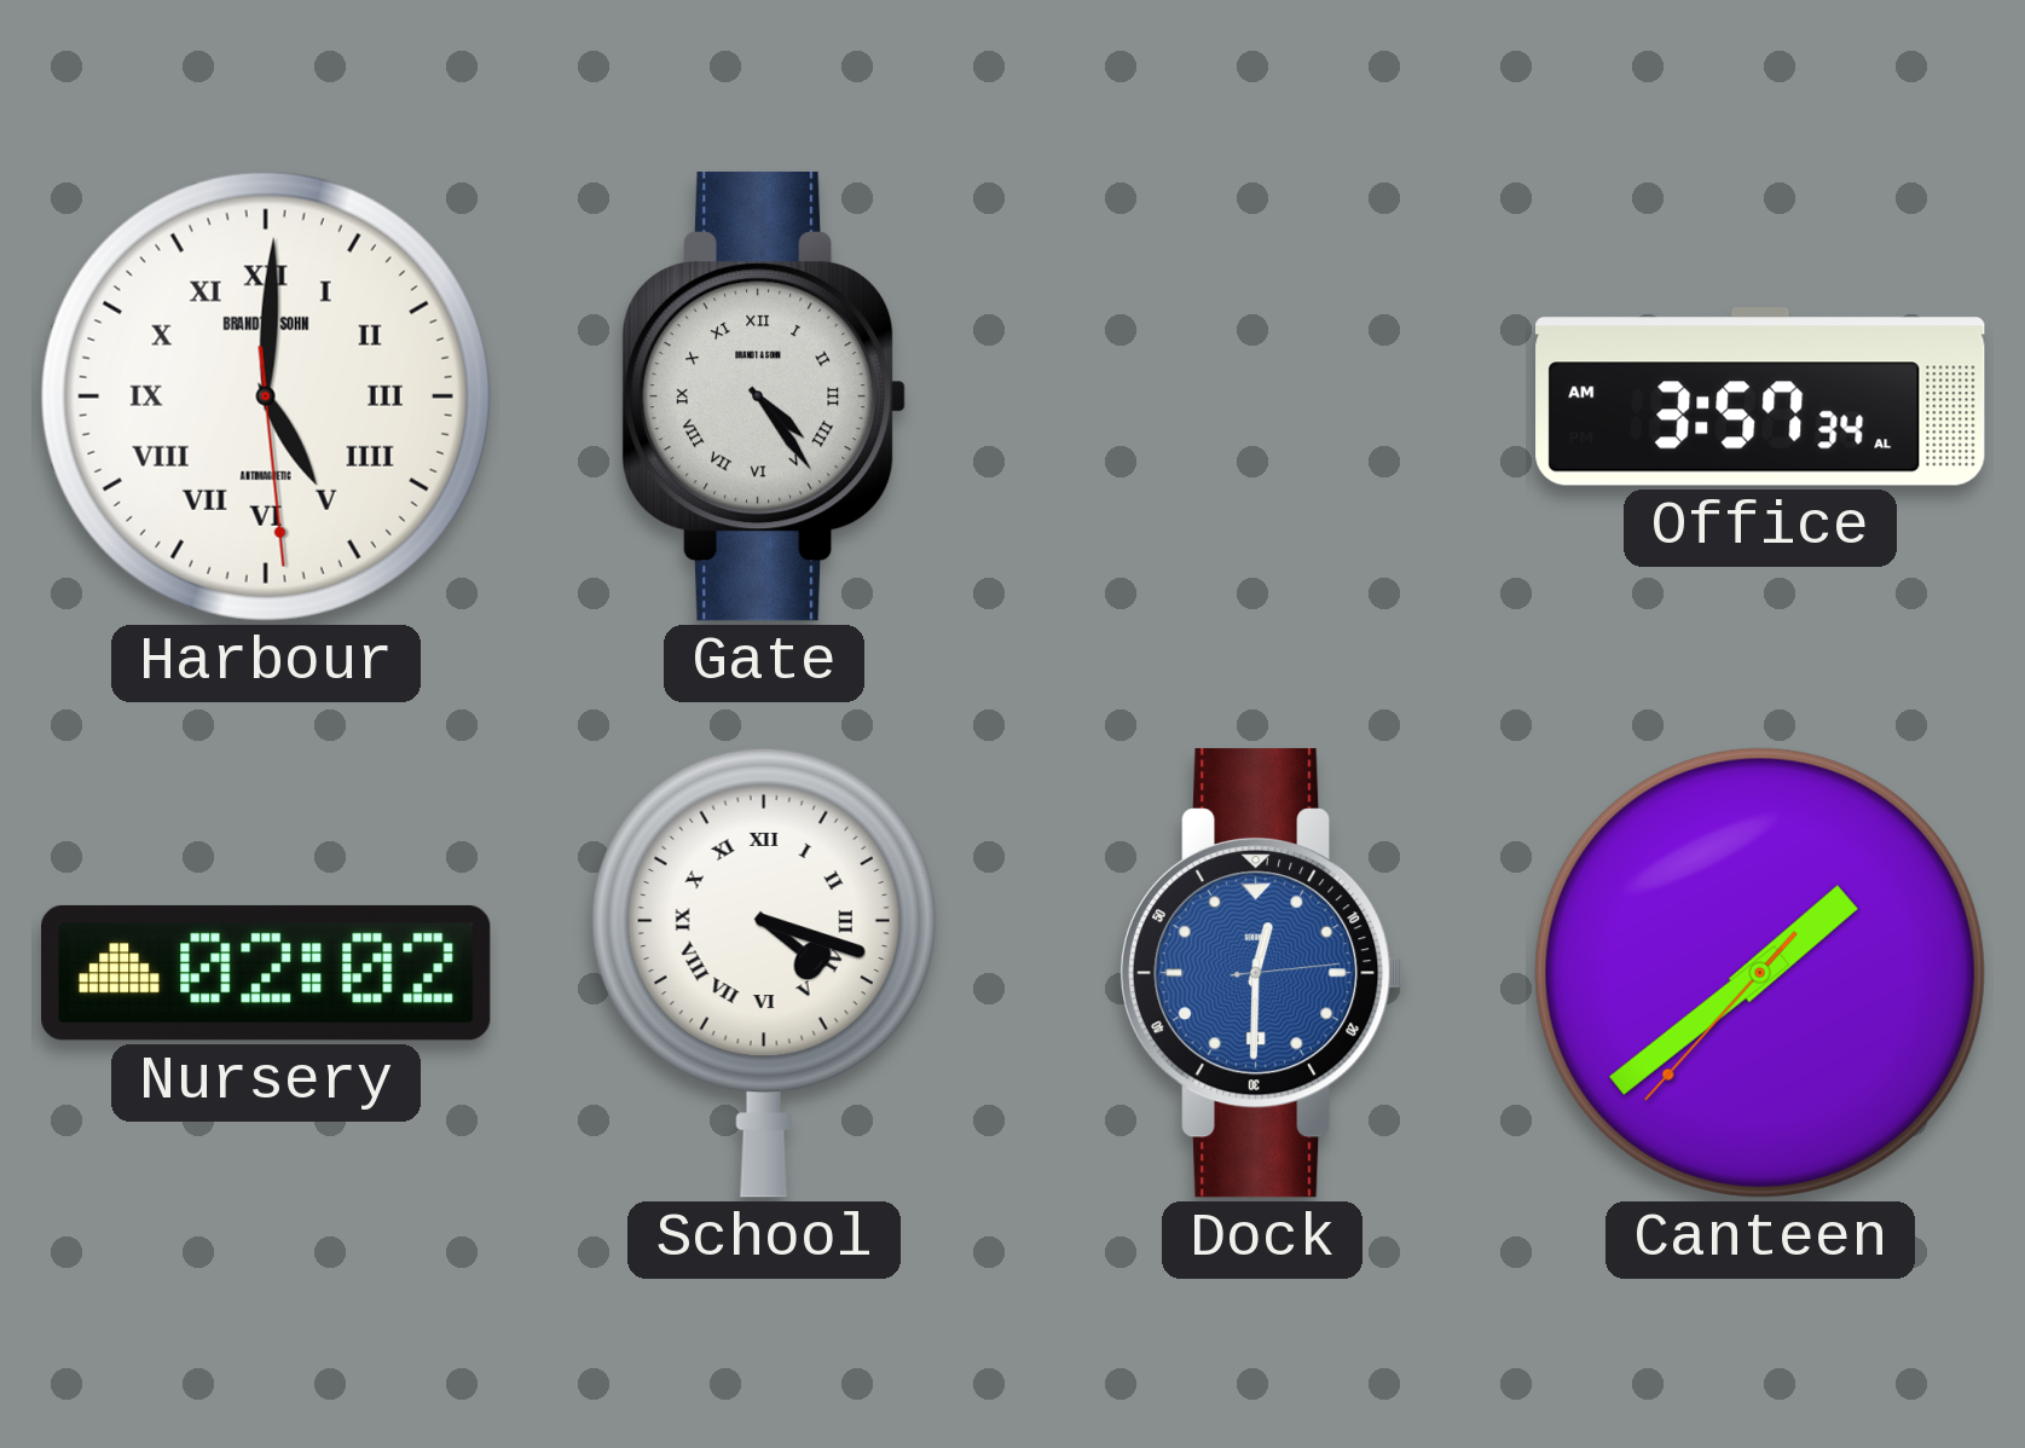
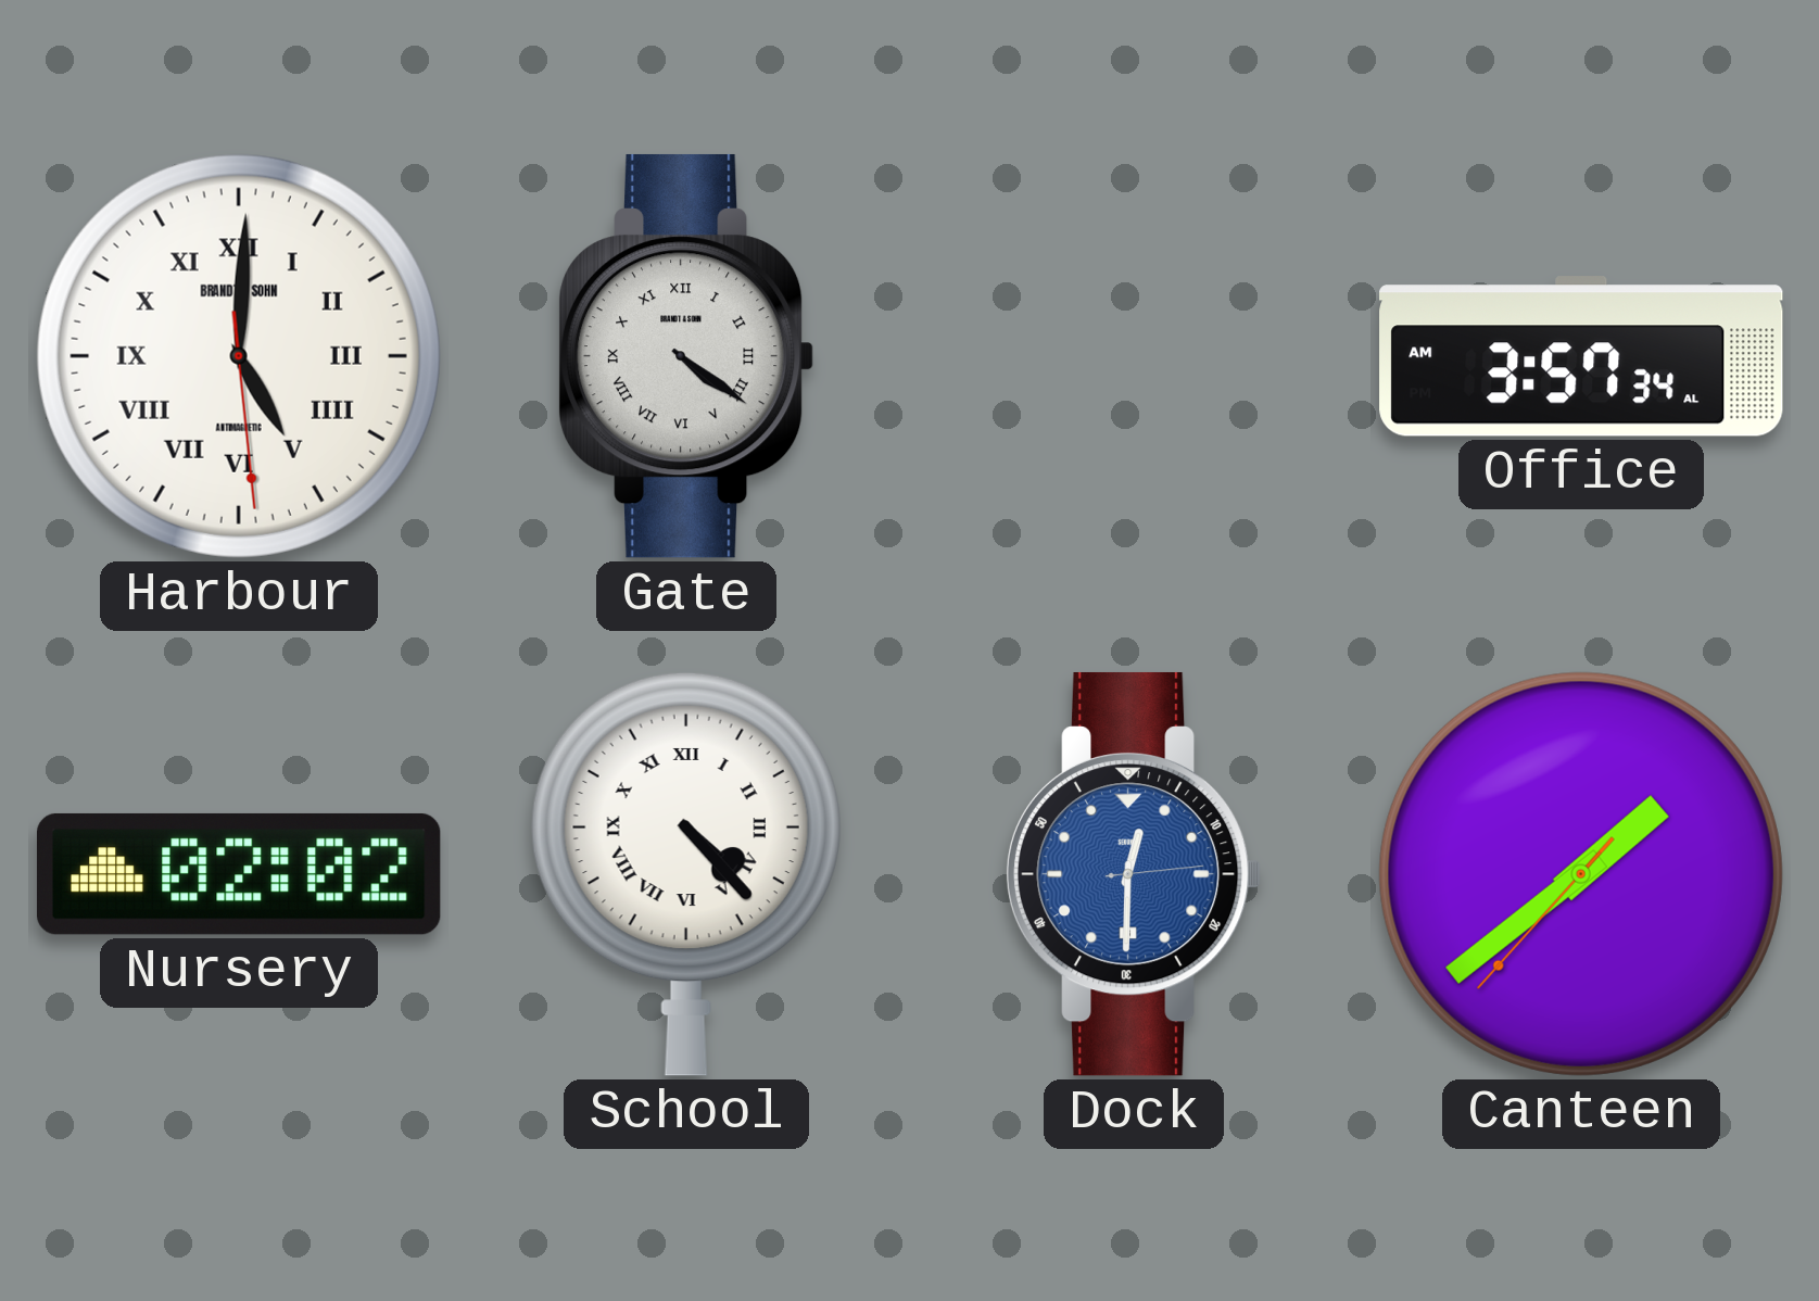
Gate: 4:24 -> 4:21 (686, 356)
School: 4:18 -> 4:23 (686, 874)
